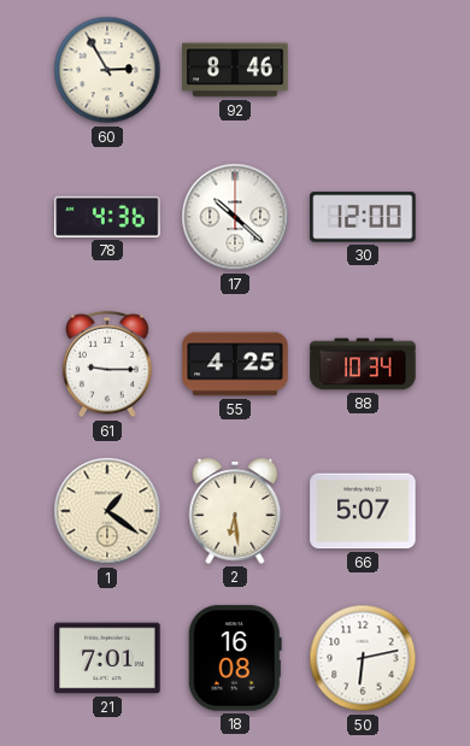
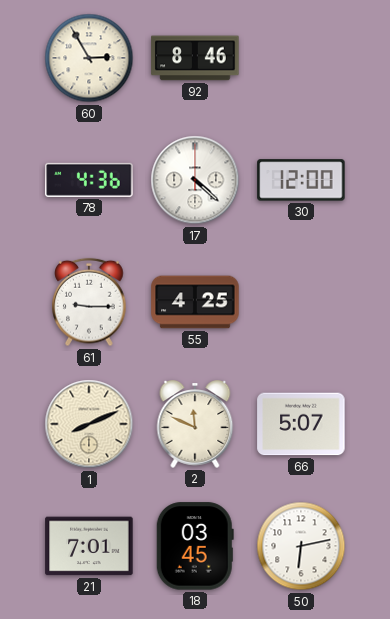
17: 10:22 -> 4:22 (195, 180)
88: 10:34 -> none (363, 364)
1: 1:21 -> 8:11 (89, 424)
2: 6:29 -> 11:49 (195, 424)
18: 16:08 -> 03:45 (195, 546)
